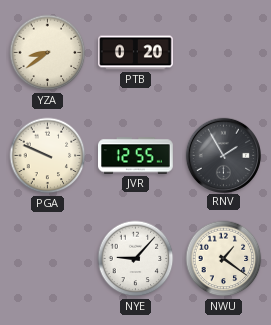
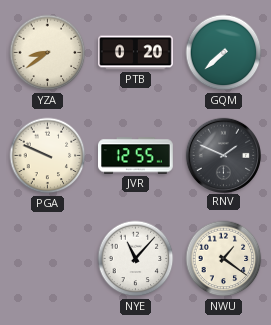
GQM: none -> 7:38 (224, 53)
RNV: 1:55 -> 1:49 (223, 155)
NYE: 9:07 -> 11:07 (136, 259)
